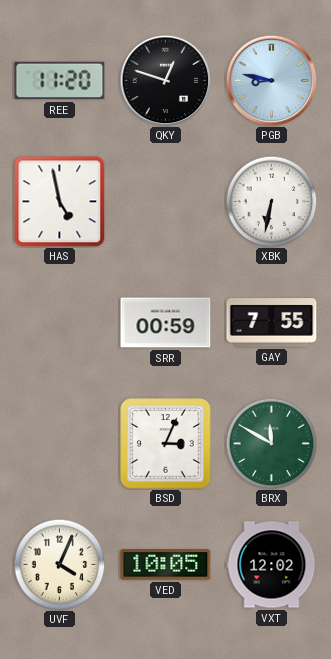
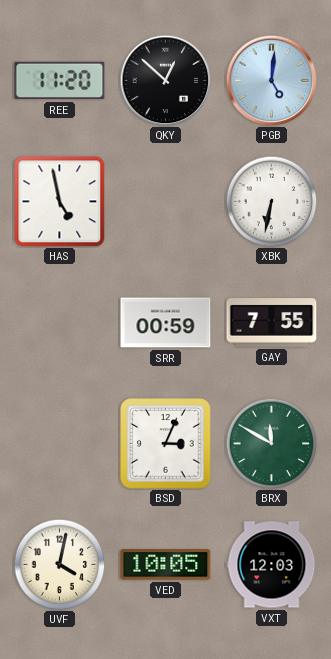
QKY: 12:48 -> 12:52 (165, 80)
PGB: 8:47 -> 5:01 (271, 80)
UVF: 4:04 -> 4:02 (59, 564)
VXT: 12:02 -> 12:03 (272, 565)
